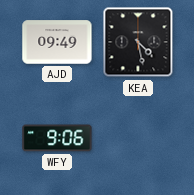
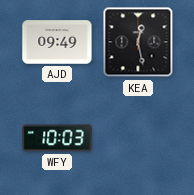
KEA: 4:28 -> 12:28 (138, 42)
WFY: 9:06 -> 10:03 (57, 138)
